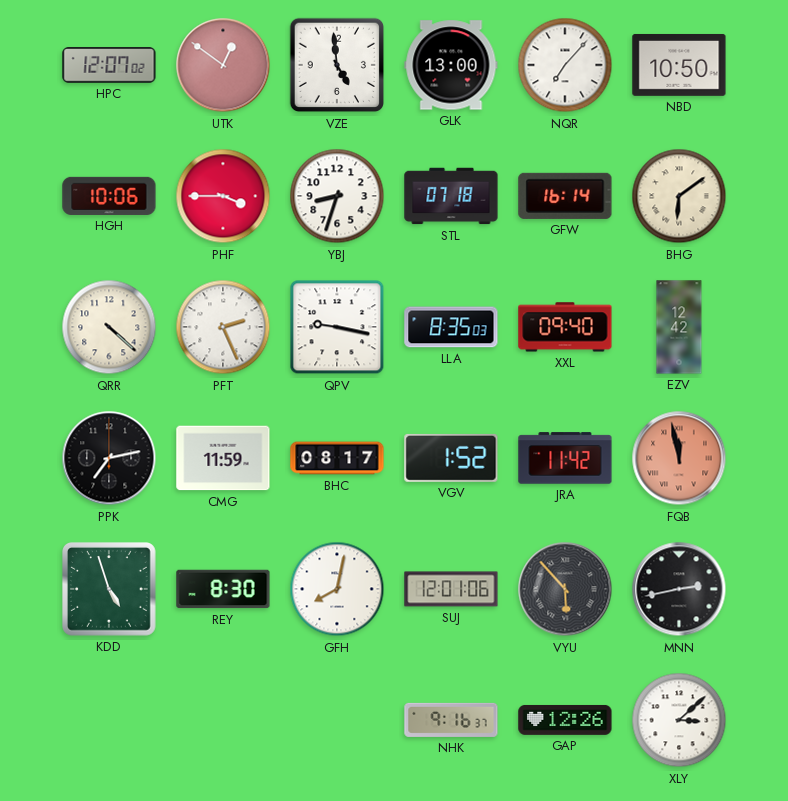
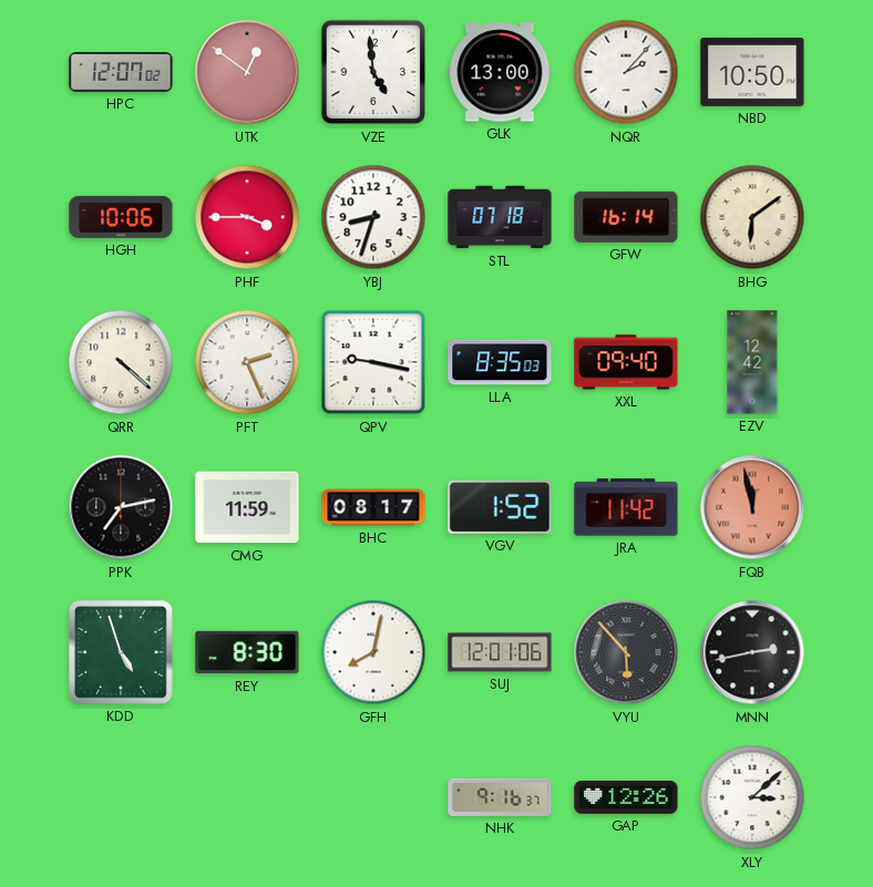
NQR: 7:07 -> 2:07 (626, 72)
